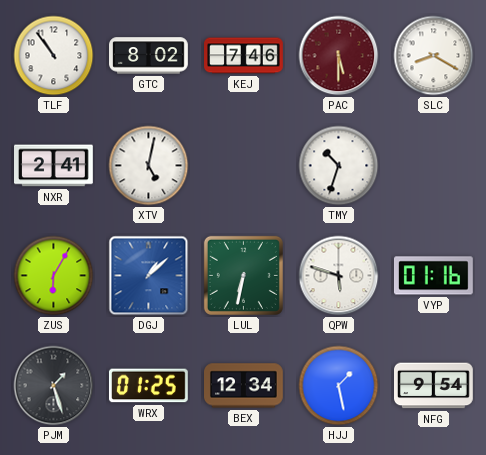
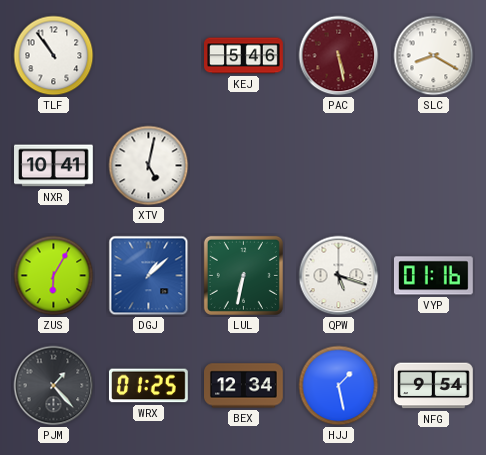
GTC: 8:02 -> none (149, 56)
KEJ: 7:46 -> 5:46 (244, 56)
PAC: 5:30 -> 5:28 (339, 56)
NXR: 2:41 -> 10:41 (54, 166)
TMY: 10:33 -> none (339, 166)
QPW: 5:48 -> 5:18 (339, 276)
PJM: 1:27 -> 1:23 (54, 386)
